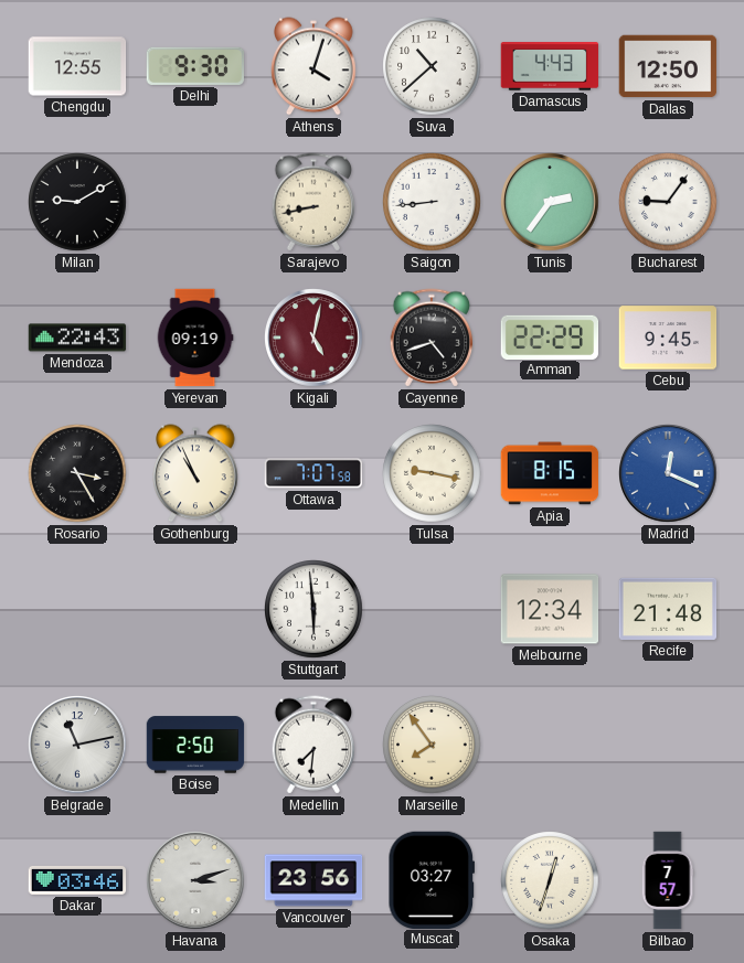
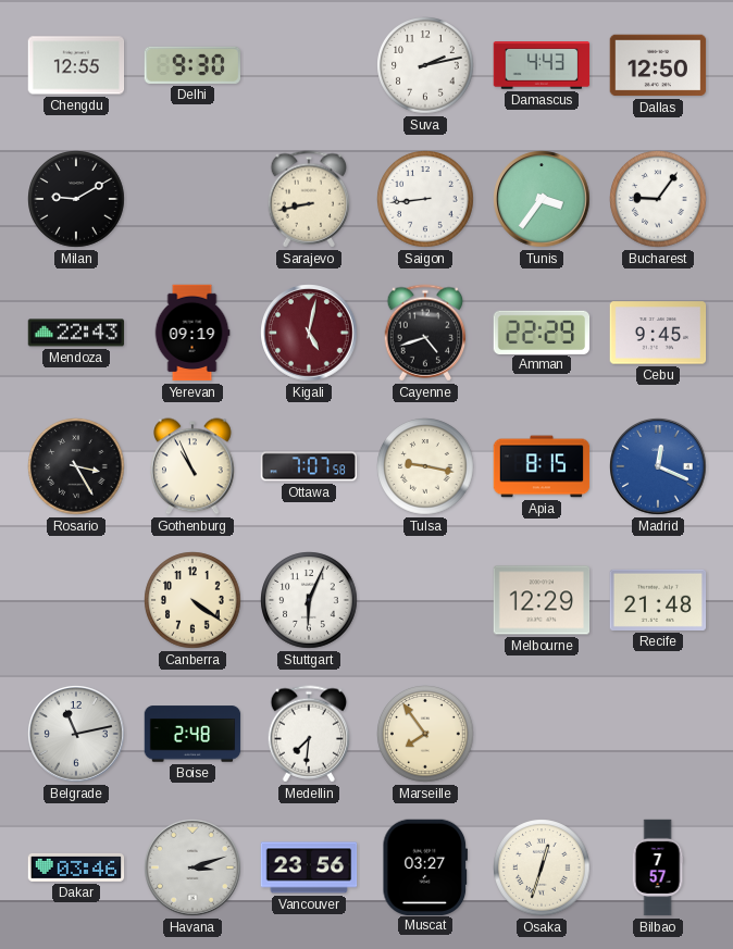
Athens: 4:03 -> none (313, 66)
Suva: 10:38 -> 2:13 (425, 65)
Tunis: 2:36 -> 3:36 (542, 199)
Canberra: none -> 4:21 (192, 600)
Stuttgart: 5:59 -> 6:04 (309, 600)
Melbourne: 12:34 -> 12:29 (542, 600)
Boise: 2:50 -> 2:48 (192, 734)
